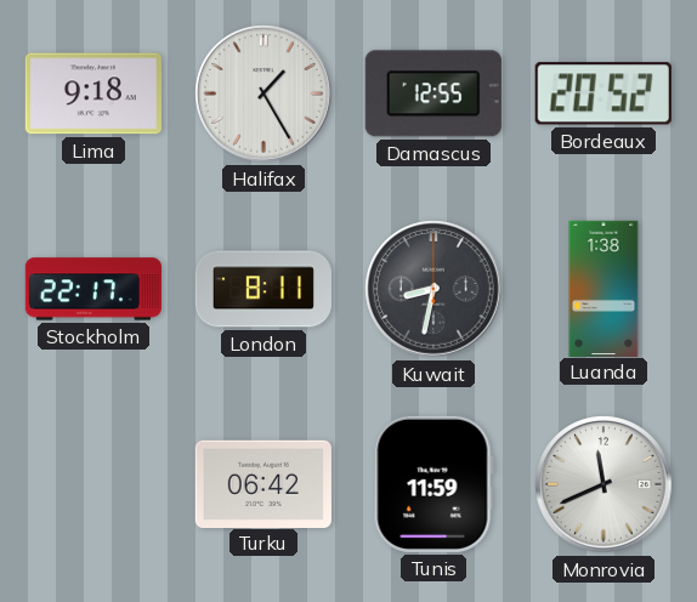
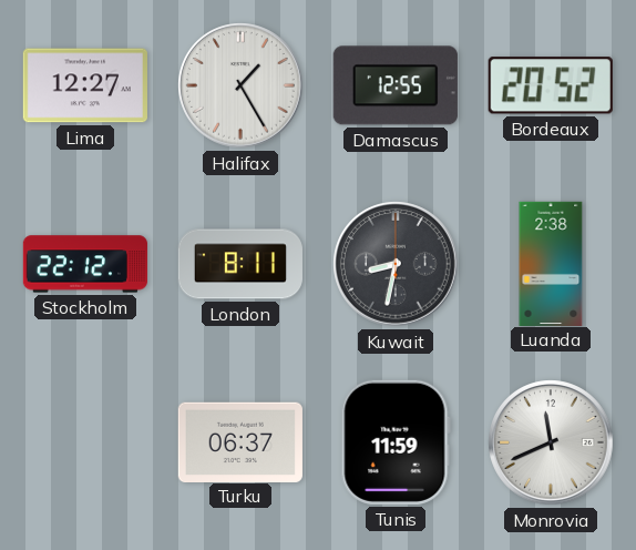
Lima: 9:18 -> 12:27 (85, 85)
Stockholm: 22:17 -> 22:12 (85, 264)
Luanda: 1:38 -> 2:38 (551, 263)
Turku: 06:42 -> 06:37 (240, 441)
